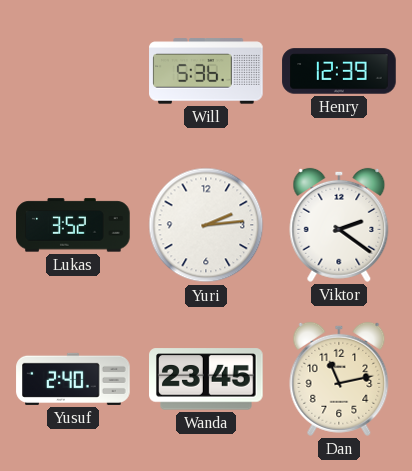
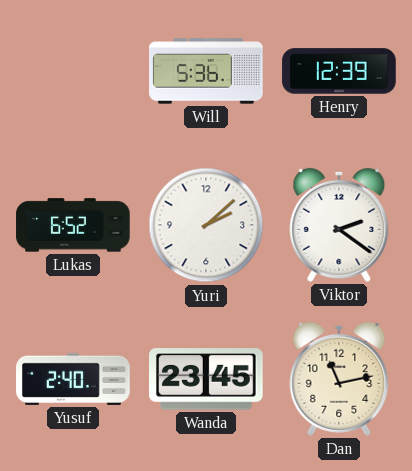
Lukas: 3:52 -> 6:52 (73, 225)
Yuri: 2:14 -> 2:08 (206, 225)
